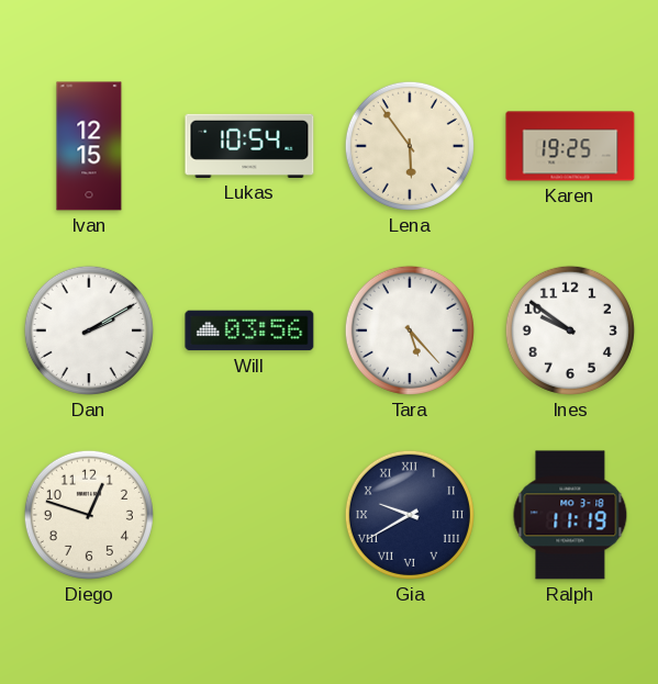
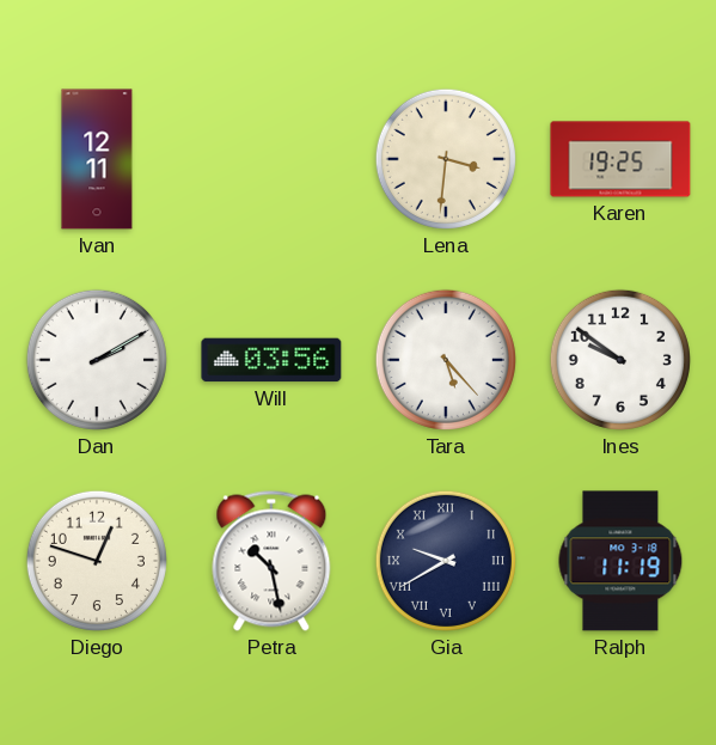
Ivan: 12:15 -> 12:11 (97, 159)
Lukas: 10:54 -> none (249, 146)
Lena: 5:54 -> 3:31 (446, 159)
Petra: none -> 10:28 (271, 561)
